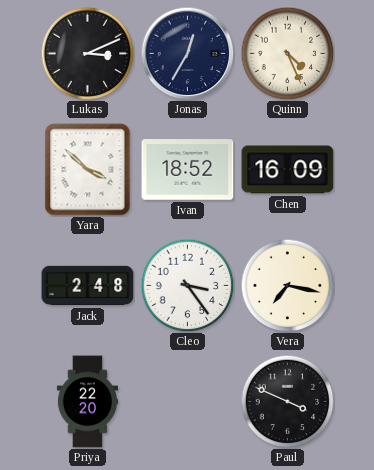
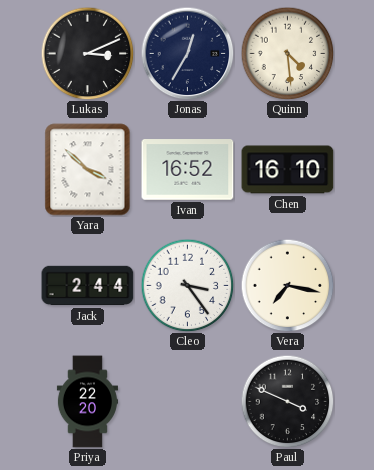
Quinn: 4:26 -> 4:29 (287, 53)
Ivan: 18:52 -> 16:52 (188, 170)
Chen: 16:09 -> 16:10 (288, 170)
Jack: 2:48 -> 2:44 (88, 286)
